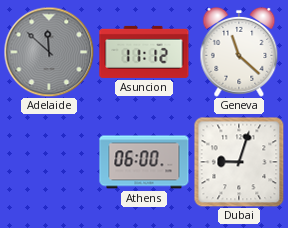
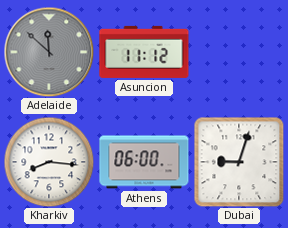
Geneva: 11:22 -> none (239, 52)
Kharkiv: none -> 8:16 (49, 162)
